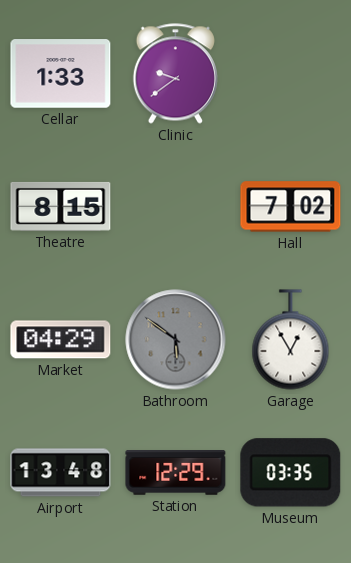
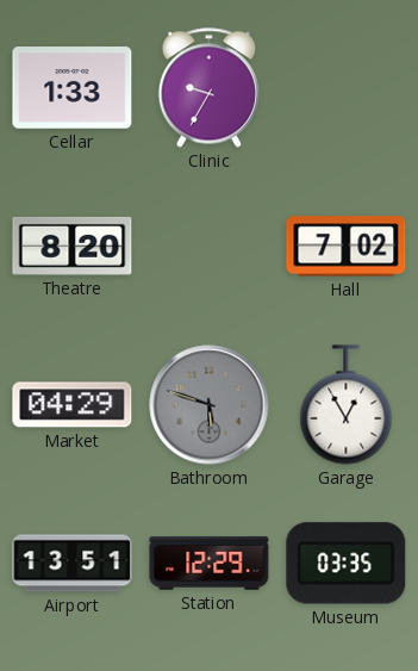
Clinic: 9:39 -> 9:35 (208, 88)
Theatre: 8:15 -> 8:20 (73, 246)
Bathroom: 5:51 -> 5:48 (210, 405)
Airport: 13:48 -> 13:51 (73, 564)
